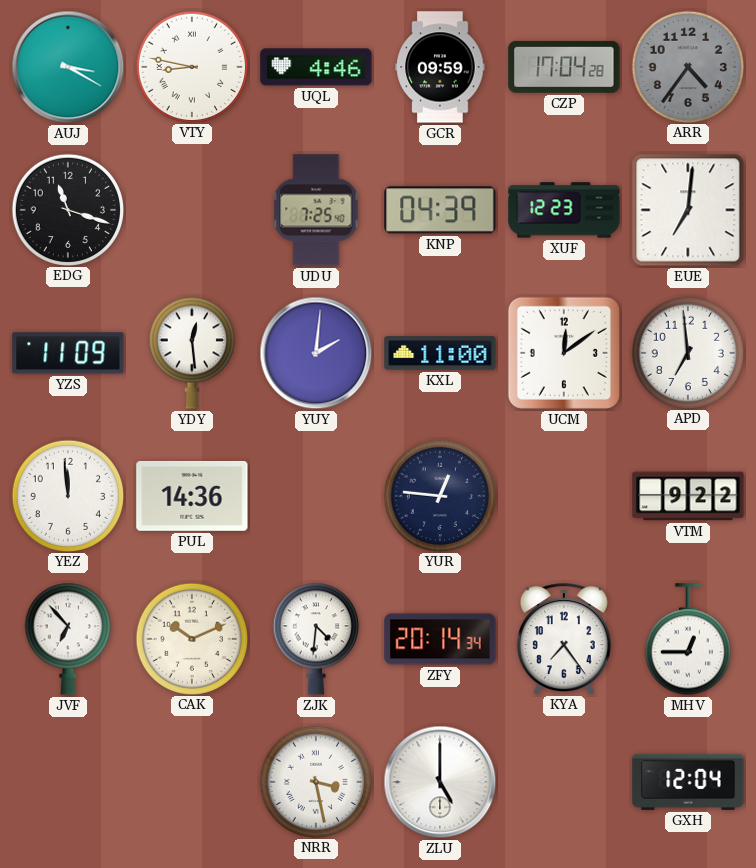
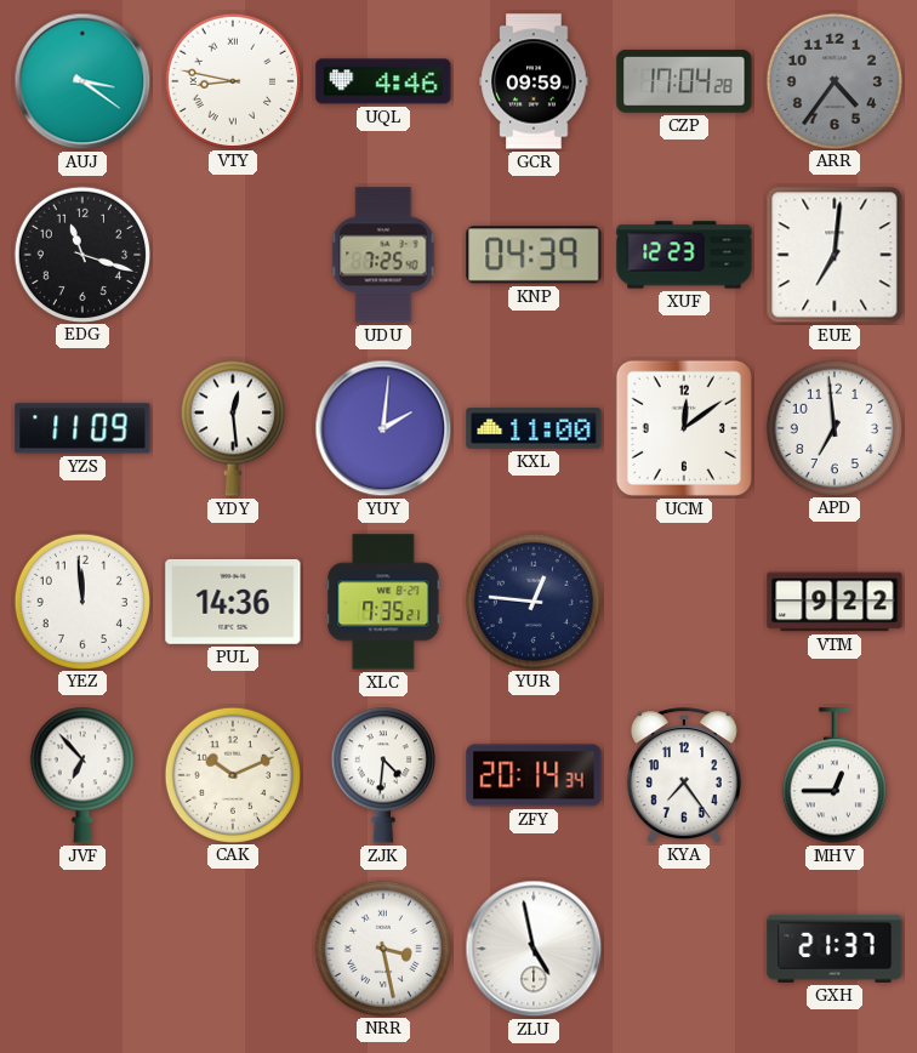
AUJ: 3:20 -> 3:21 (82, 81)
XLC: none -> 7:35 (383, 602)
ZLU: 5:00 -> 4:58 (534, 949)
GXH: 12:04 -> 21:37 (835, 949)
